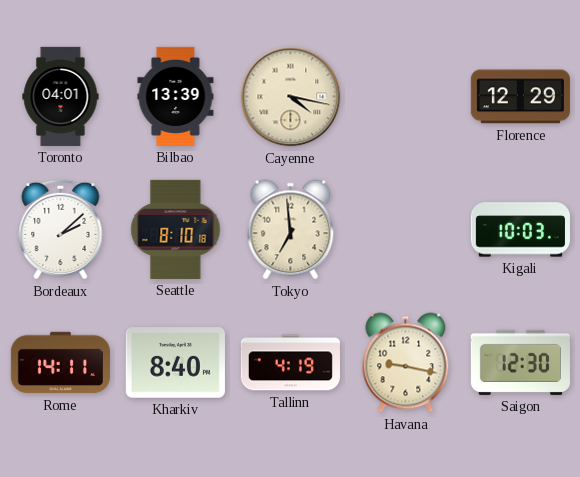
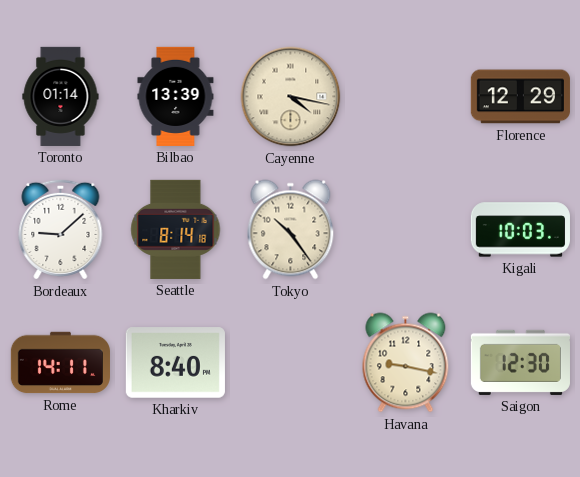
Toronto: 04:01 -> 01:14 (61, 96)
Bordeaux: 2:08 -> 9:08 (61, 229)
Seattle: 8:10 -> 8:14 (176, 229)
Tokyo: 6:59 -> 10:24 (291, 230)
Tallinn: 4:19 -> none (290, 363)
